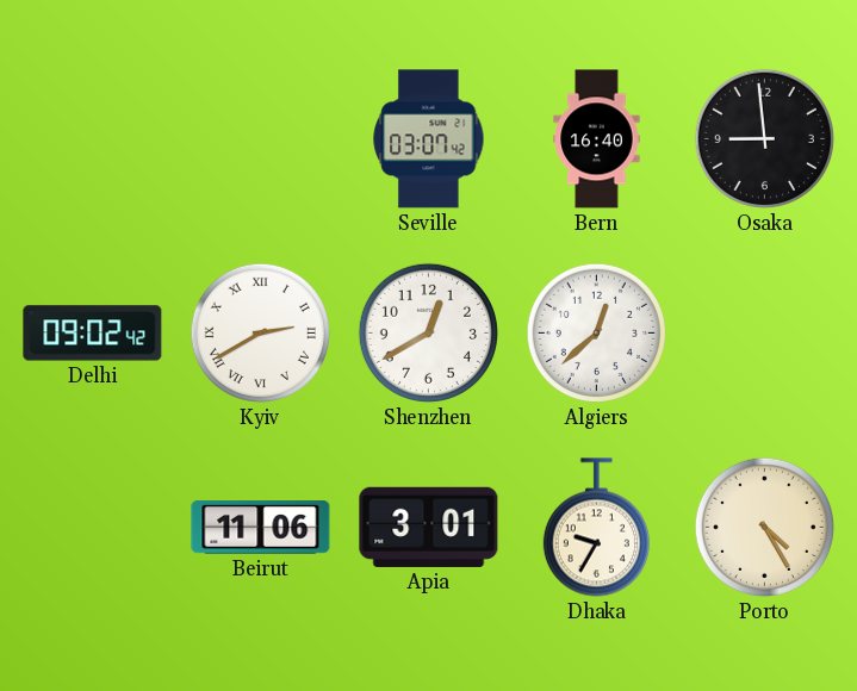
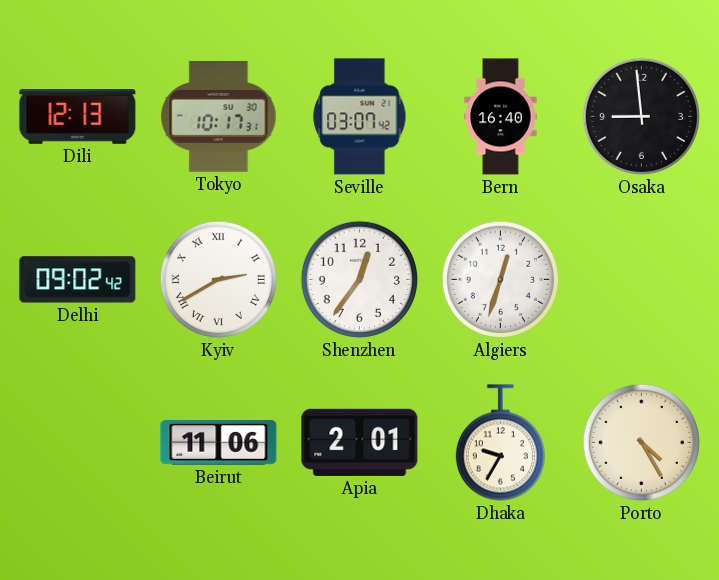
Dili: none -> 12:13 (78, 117)
Tokyo: none -> 10:17 (219, 116)
Shenzhen: 12:40 -> 12:36 (359, 279)
Algiers: 12:38 -> 12:33 (500, 279)
Apia: 3:01 -> 2:01 (360, 442)
